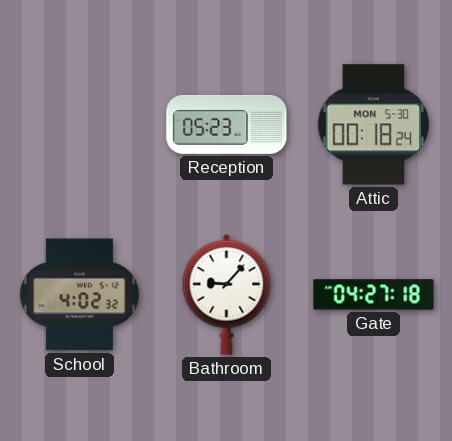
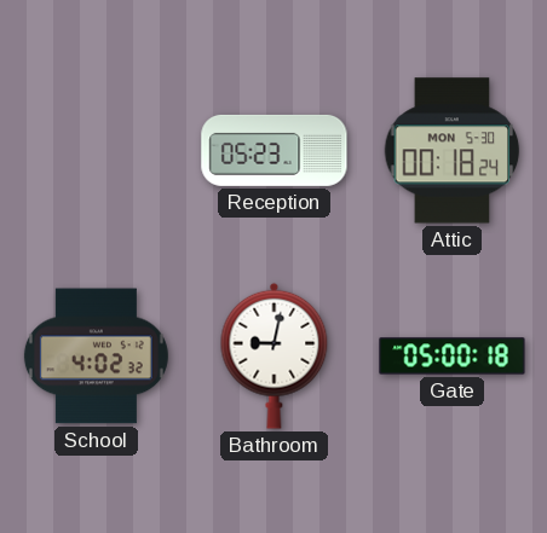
Bathroom: 9:07 -> 9:02 (275, 355)
Gate: 04:27 -> 05:00 (453, 357)
